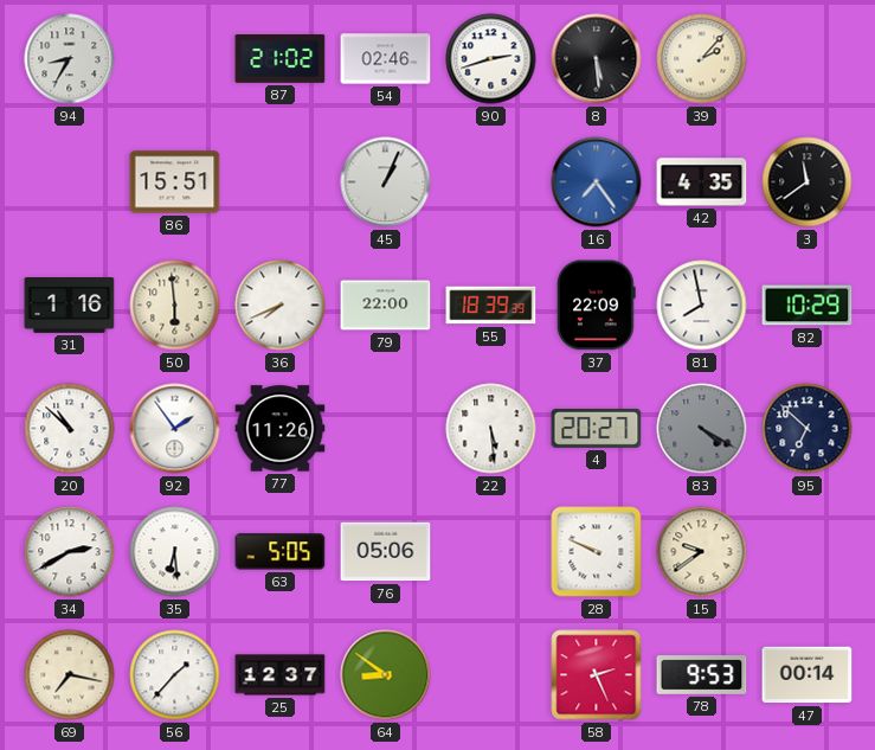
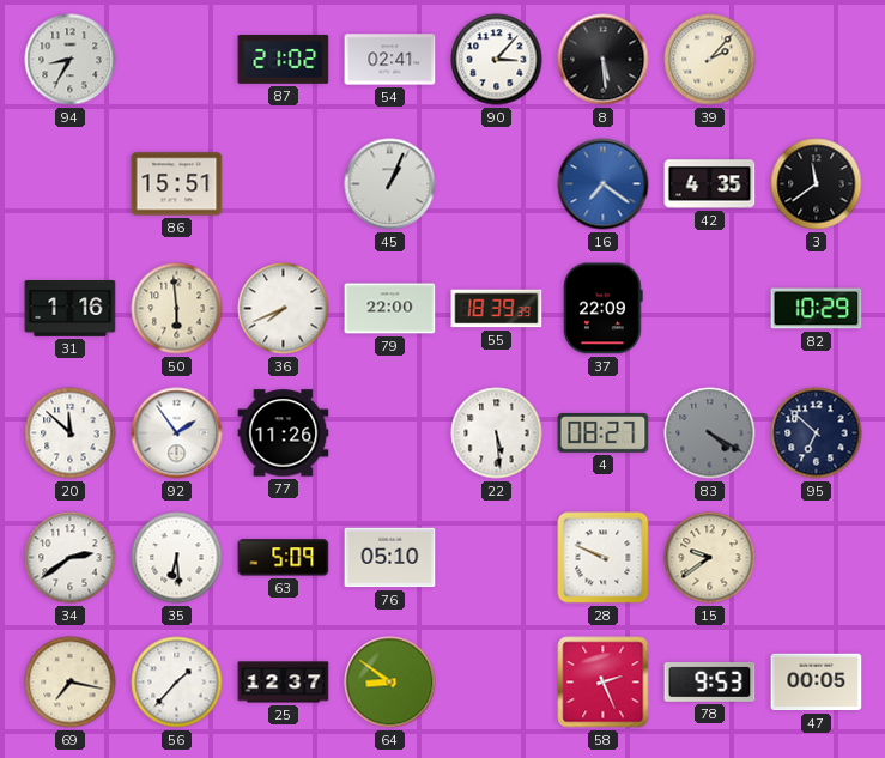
54: 02:46 -> 02:41 (390, 60)
90: 2:42 -> 3:07 (497, 60)
16: 7:24 -> 7:21 (604, 184)
81: 7:58 -> none (702, 306)
20: 10:52 -> 11:52 (71, 433)
4: 20:27 -> 08:27 (604, 432)
34: 2:40 -> 2:39 (71, 558)
63: 5:05 -> 5:09 (284, 558)
76: 05:06 -> 05:10 (390, 558)
47: 00:14 -> 00:05 (817, 683)
